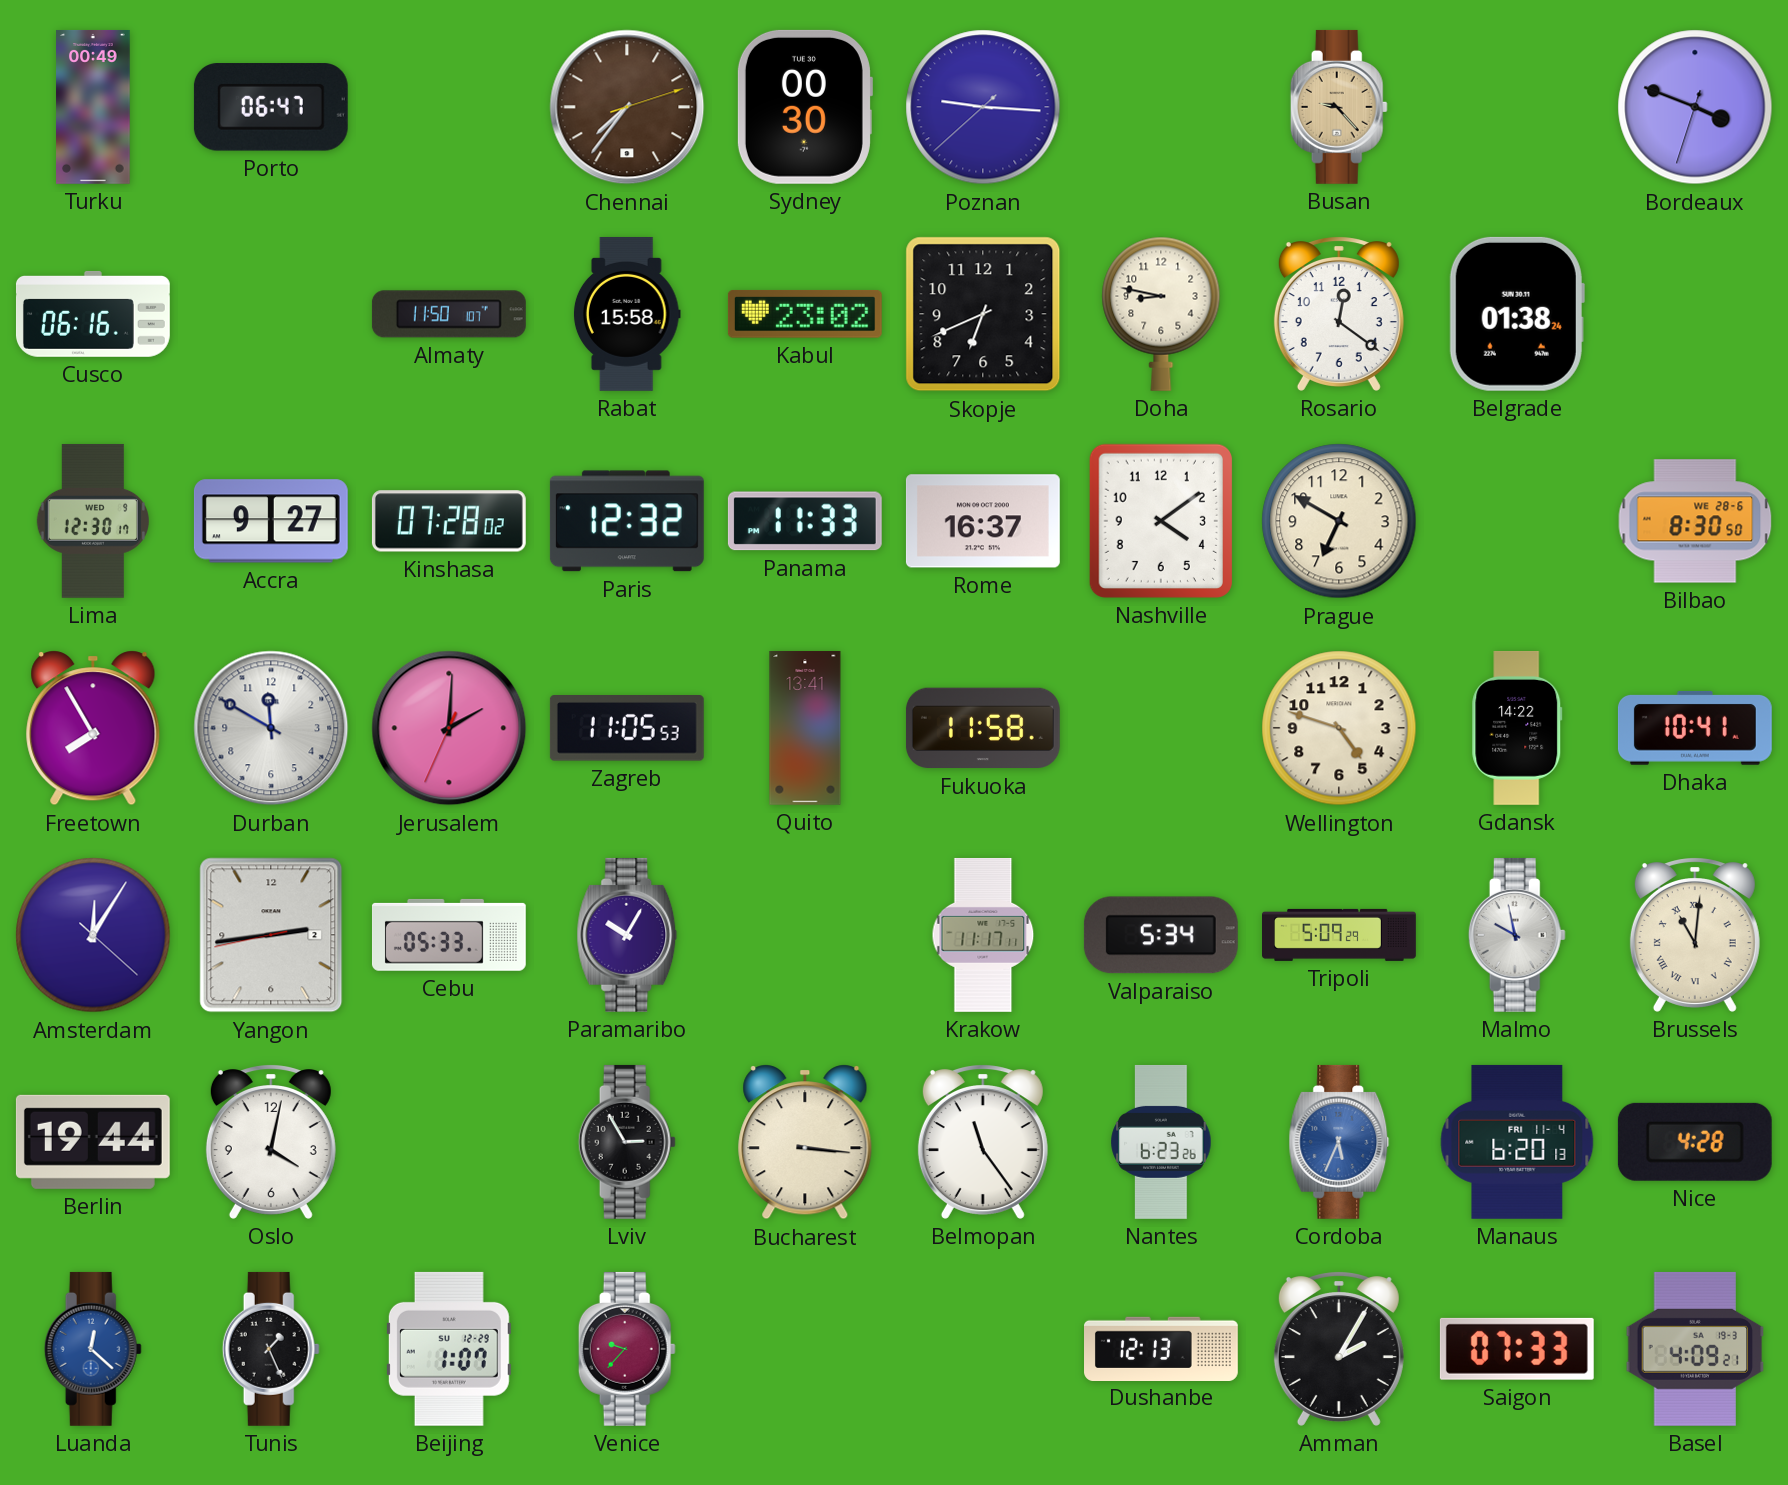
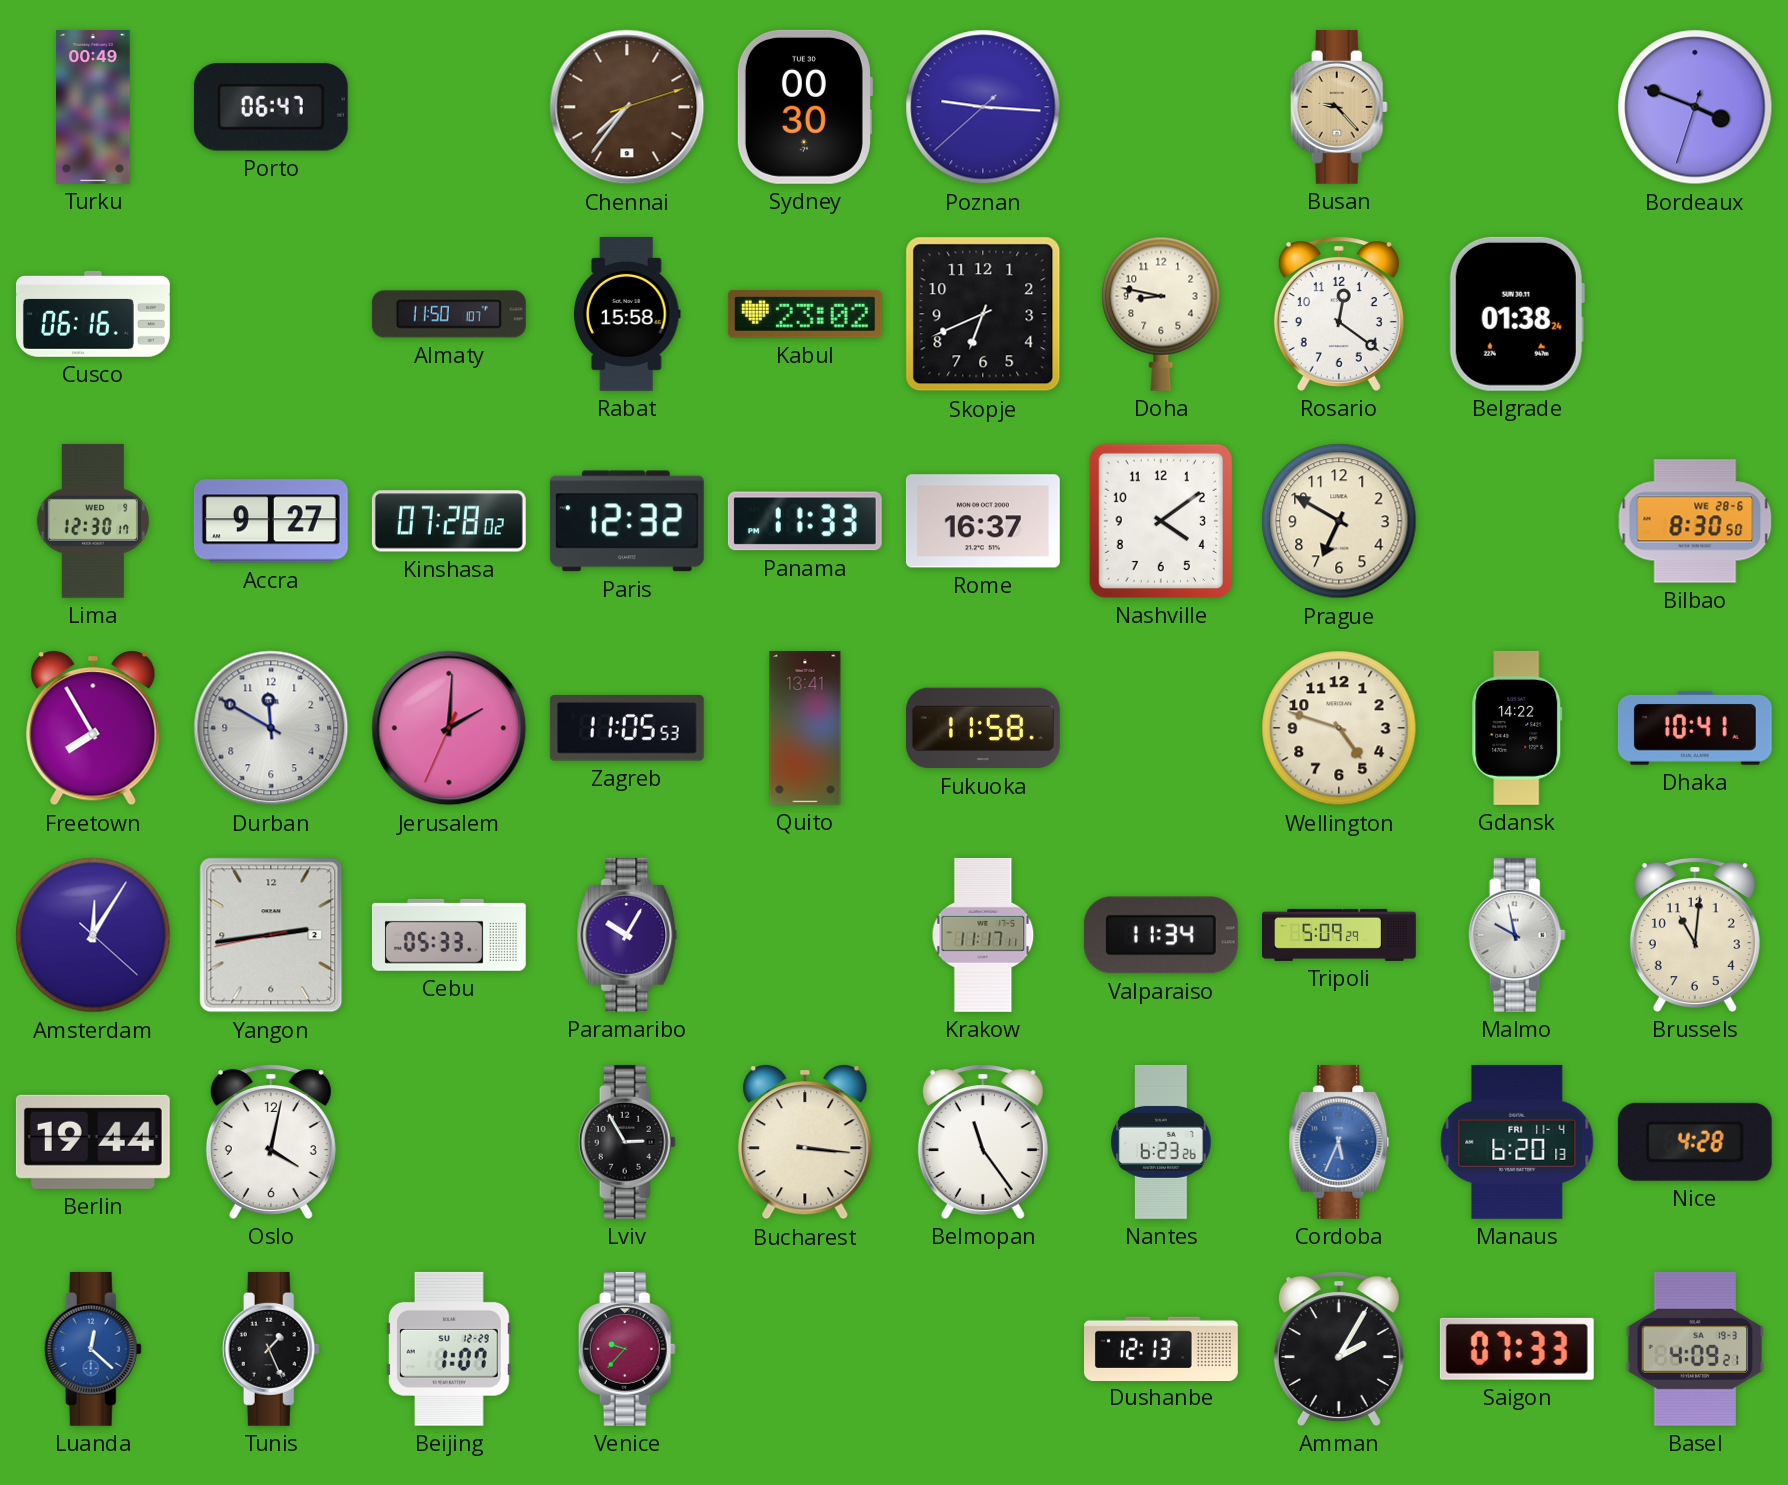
Valparaiso: 5:34 -> 11:34 (1161, 935)
Brussels numerals: Roman -> Arabic (1695, 935)
